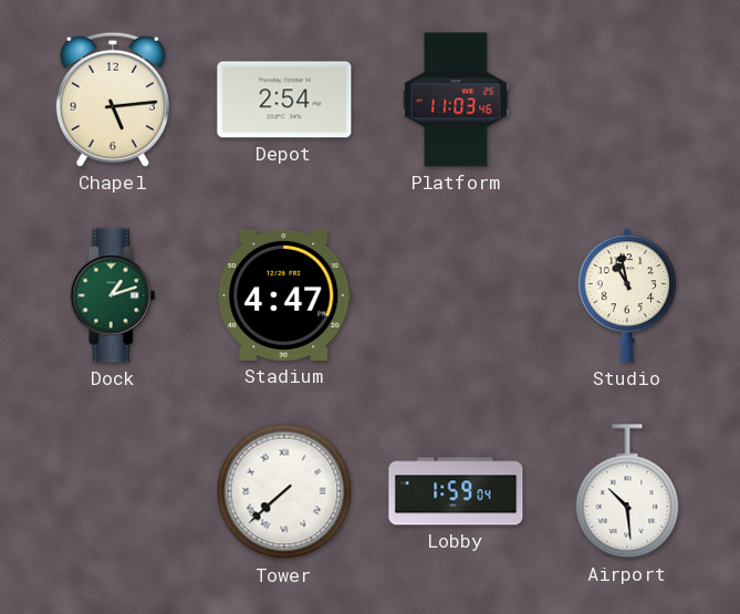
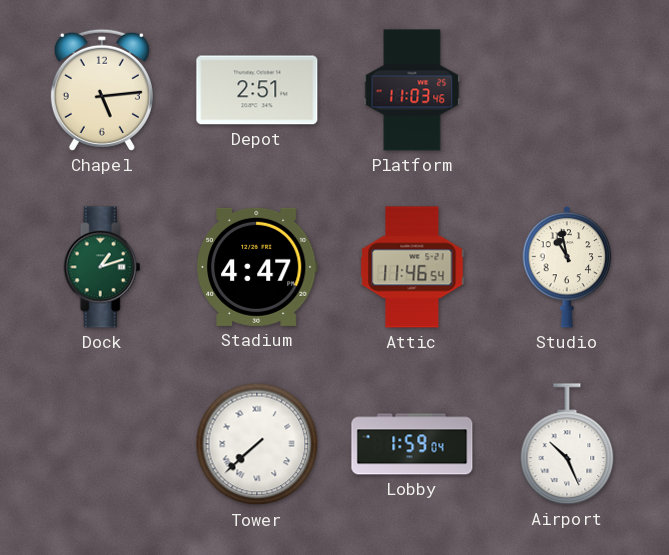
Depot: 2:54 -> 2:51 (257, 90)
Attic: none -> 11:46 (412, 267)
Airport: 10:29 -> 10:26 (567, 444)
